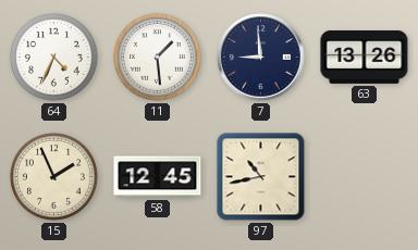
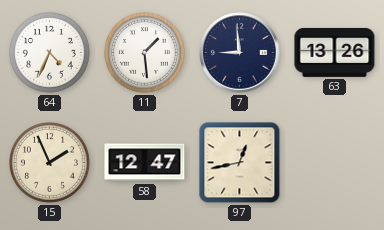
58: 12:45 -> 12:47 (145, 163)
97: 10:43 -> 12:43 (240, 163)
